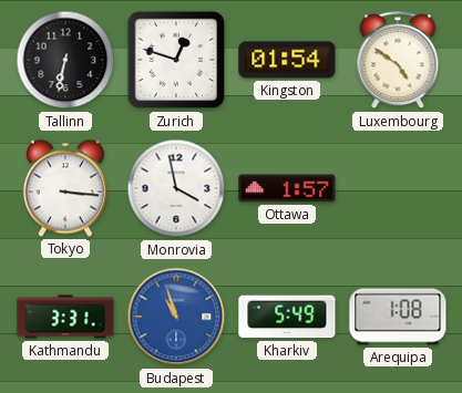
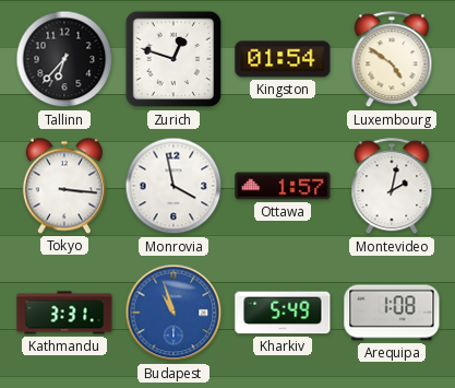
Tallinn: 6:32 -> 6:37 (64, 59)
Montevideo: none -> 2:02 (392, 187)
